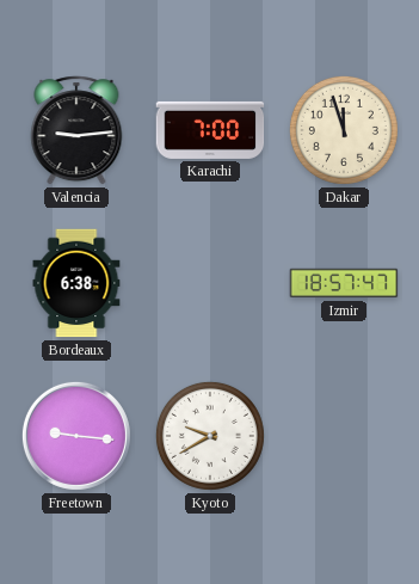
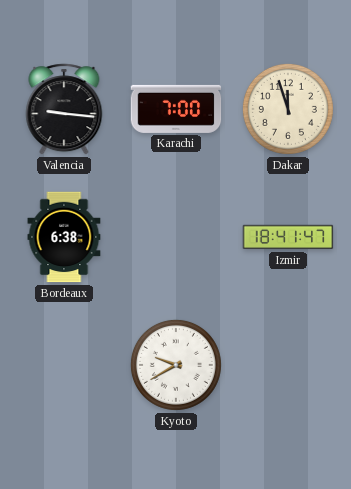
Valencia: 9:14 -> 9:16 (64, 109)
Izmir: 18:57 -> 18:41 (288, 237)
Freetown: 9:16 -> none (76, 436)
